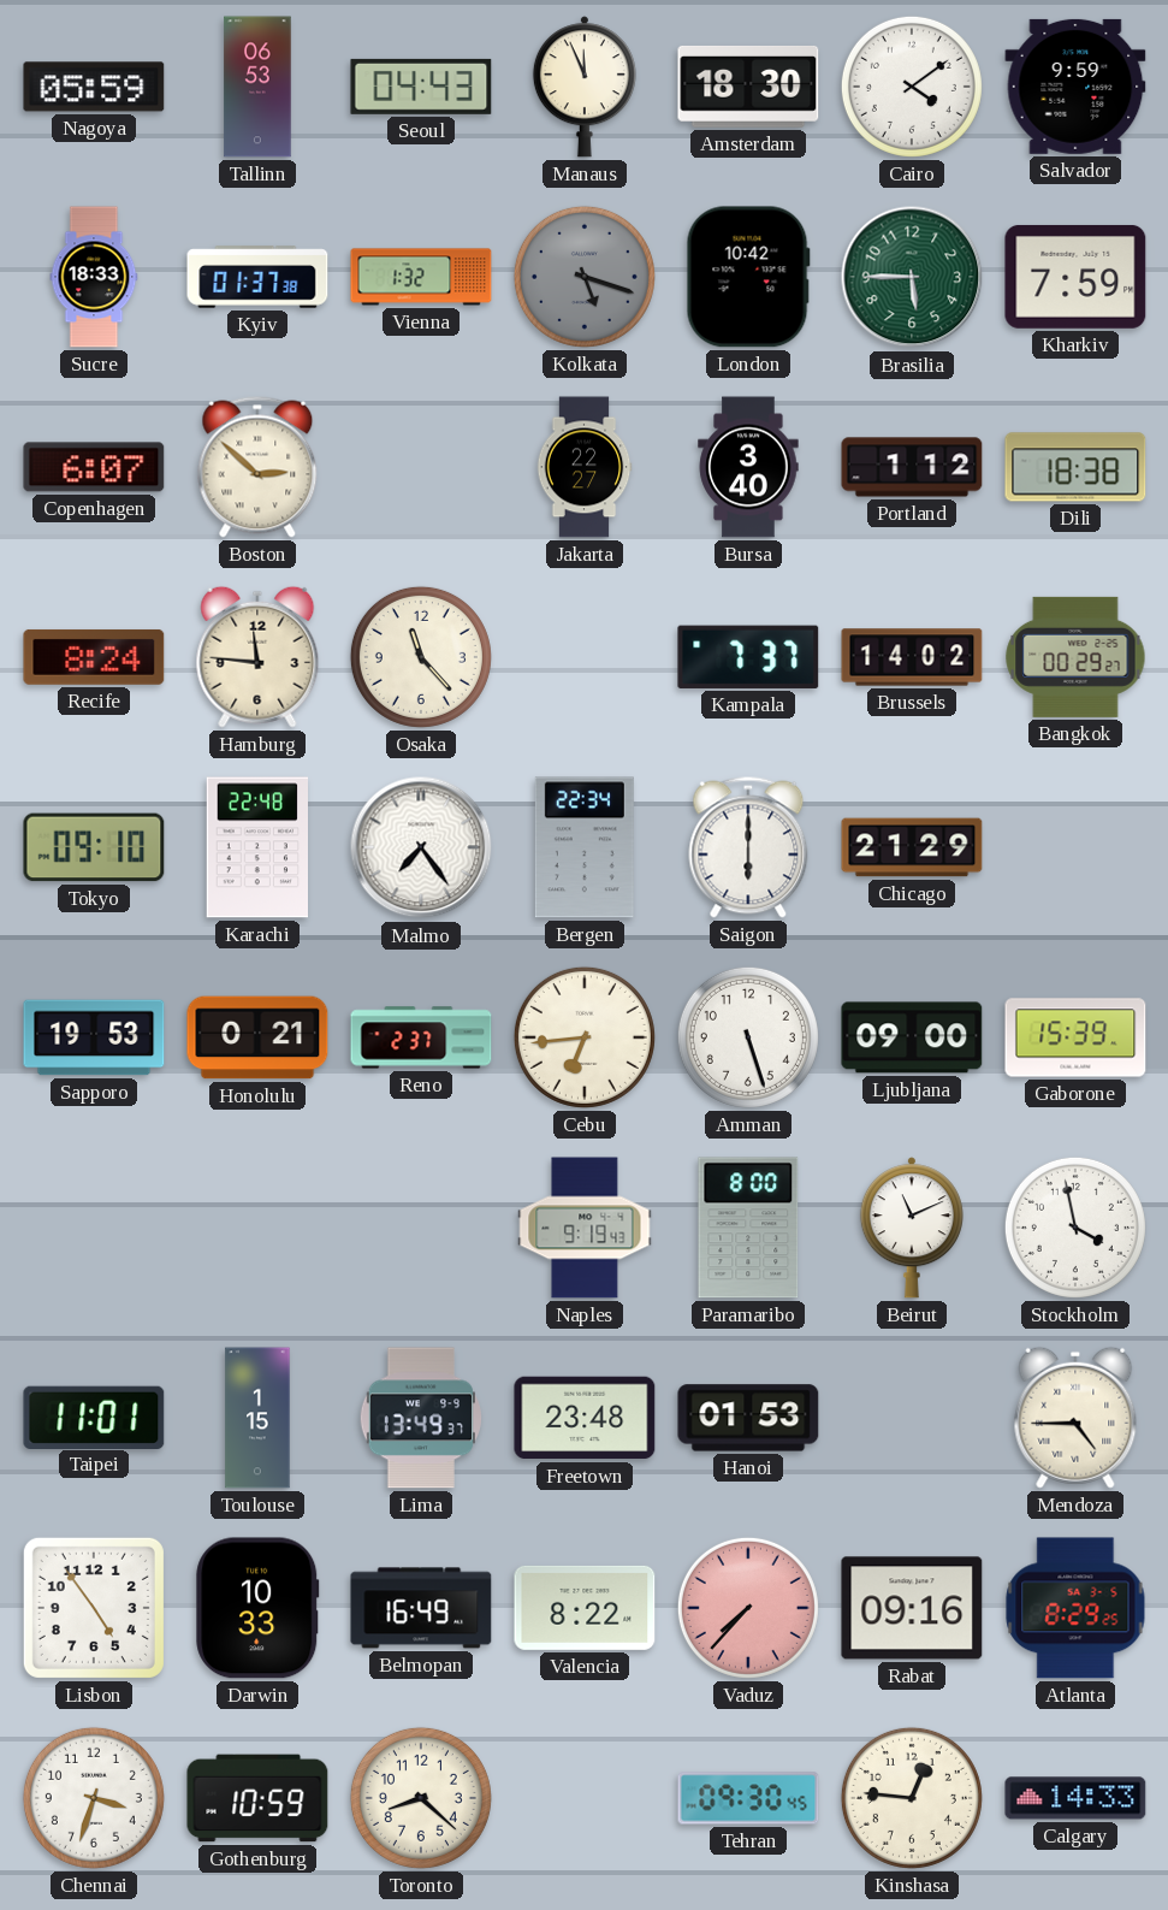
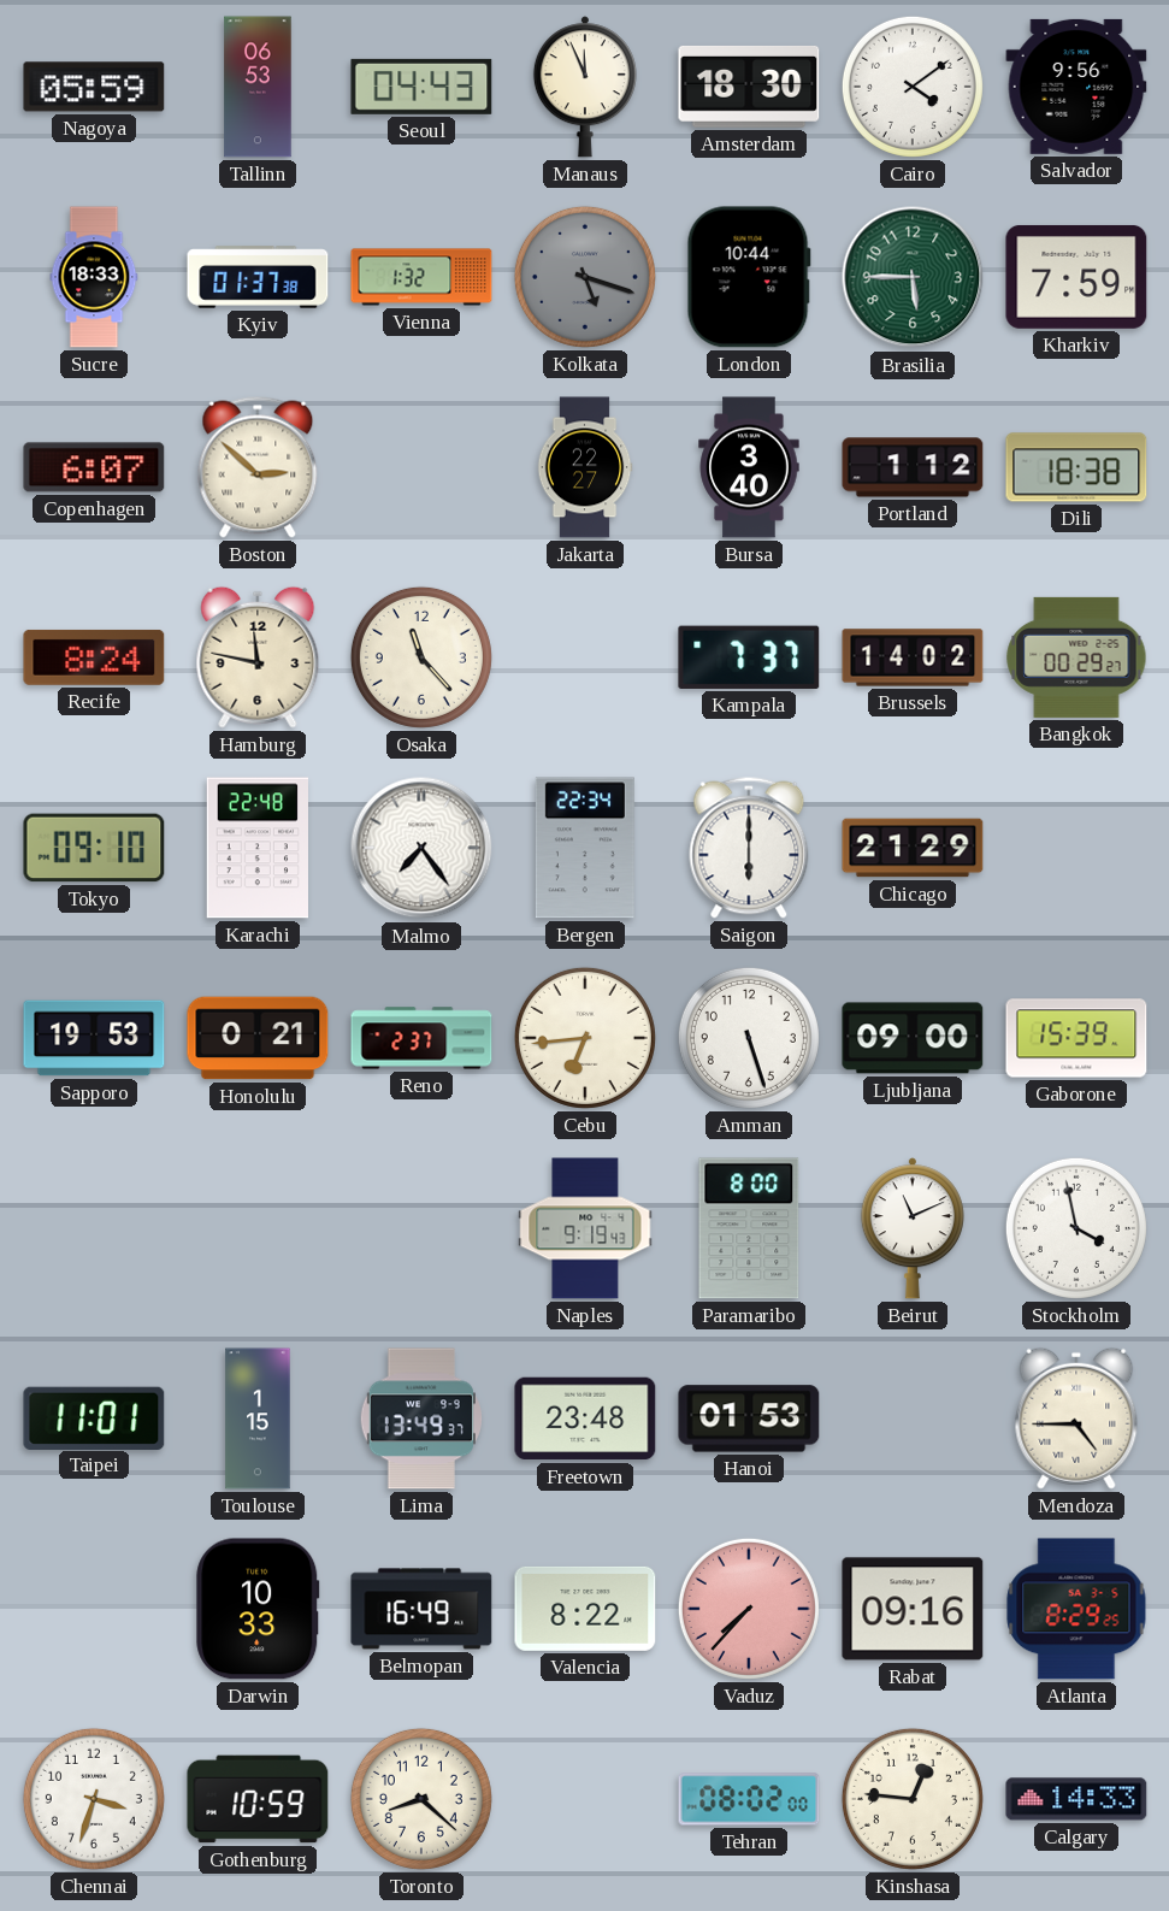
Salvador: 9:59 -> 9:56 (1076, 87)
London: 10:42 -> 10:44 (749, 277)
Hamburg: 11:46 -> 11:47 (258, 657)
Lisbon: 4:54 -> none (94, 1608)
Tehran: 09:30 -> 08:02 (749, 1799)
